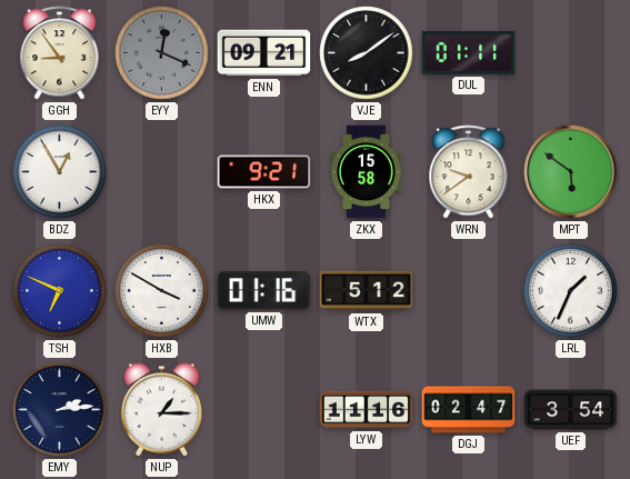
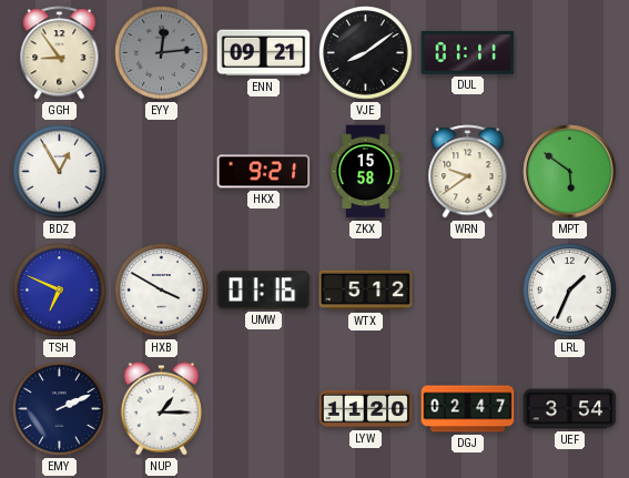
EYY: 12:19 -> 12:14 (162, 53)
EMY: 2:14 -> 2:11 (60, 409)
LYW: 11:16 -> 11:20 (366, 409)
